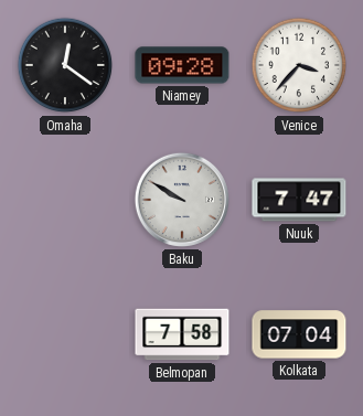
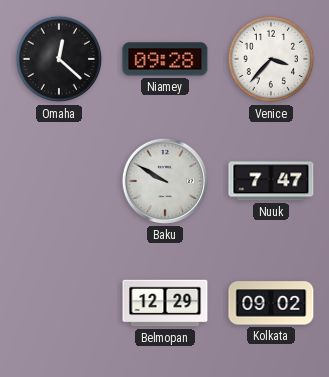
Omaha: 12:21 -> 12:22 (59, 59)
Belmopan: 7:58 -> 12:29 (165, 303)
Kolkata: 07:04 -> 09:02 (271, 303)
